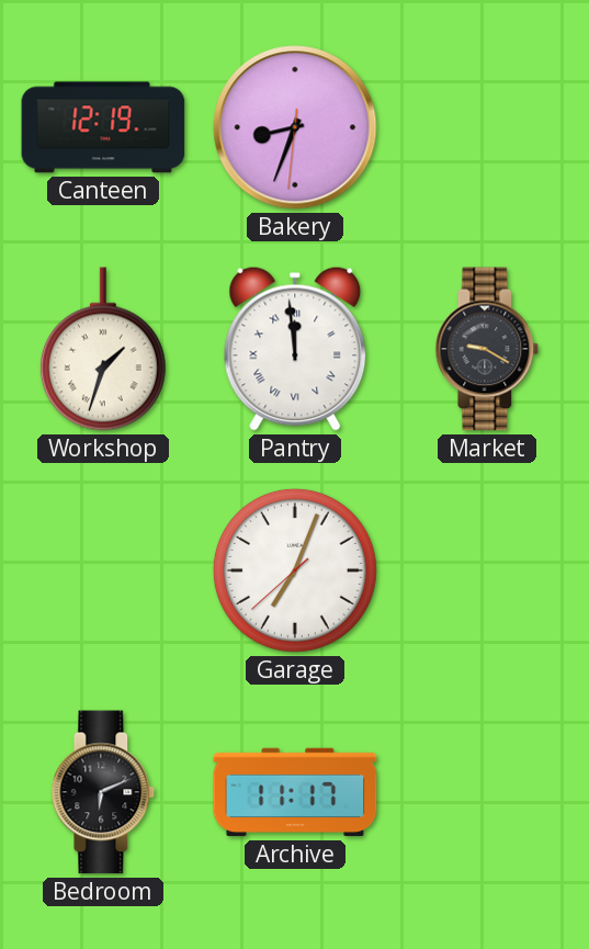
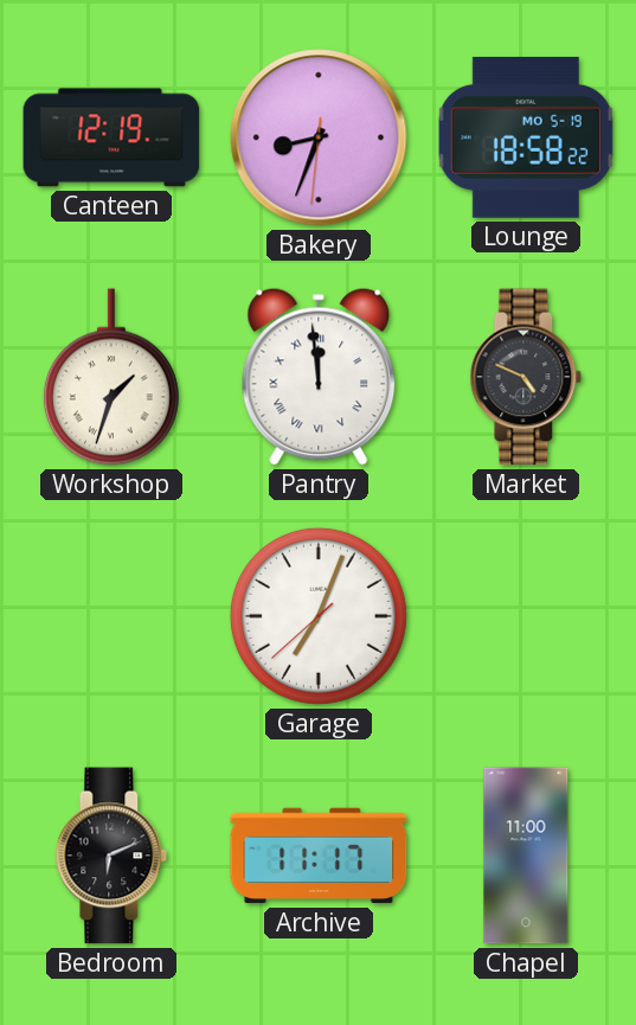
Lounge: none -> 18:58 (526, 137)
Market: 9:20 -> 4:49 (526, 377)
Chapel: none -> 11:00 (526, 856)
